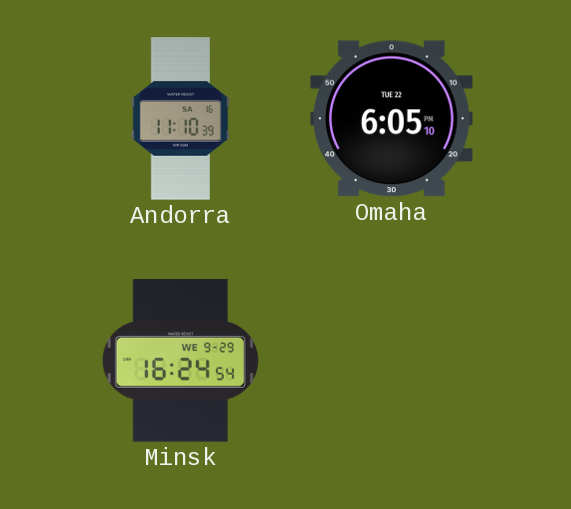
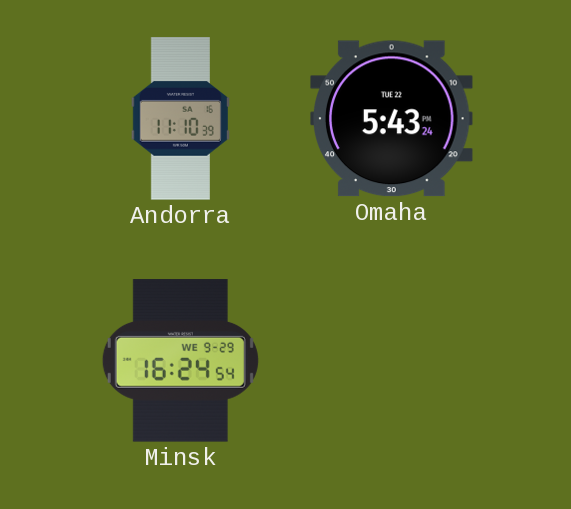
Omaha: 6:05 -> 5:43 (392, 119)
